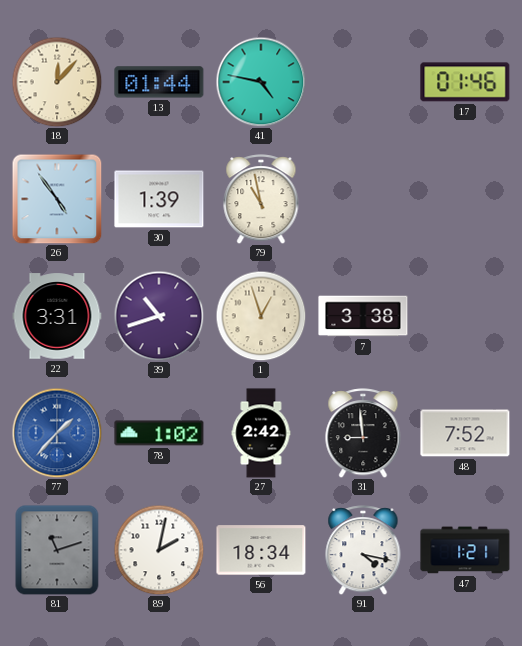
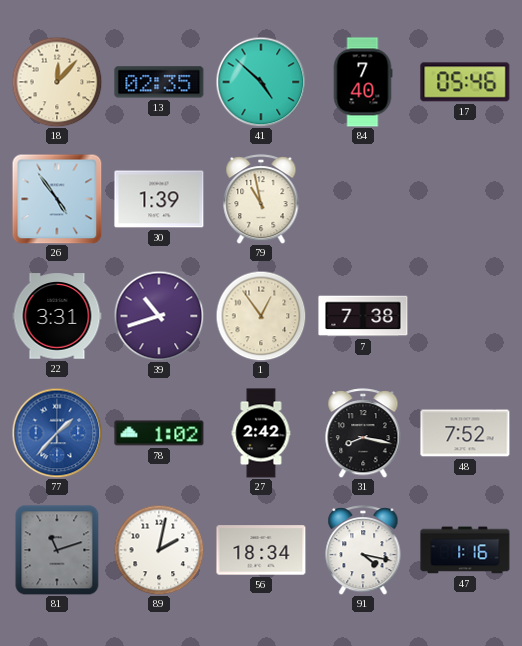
13: 01:44 -> 02:35 (159, 82)
41: 4:47 -> 4:52 (261, 82)
84: none -> 7:40 (363, 82)
17: 01:46 -> 05:46 (465, 82)
1: 12:57 -> 12:54 (261, 316)
7: 3:38 -> 7:38 (363, 316)
31: 8:59 -> 8:17 (363, 433)
47: 1:21 -> 1:16 (465, 550)
